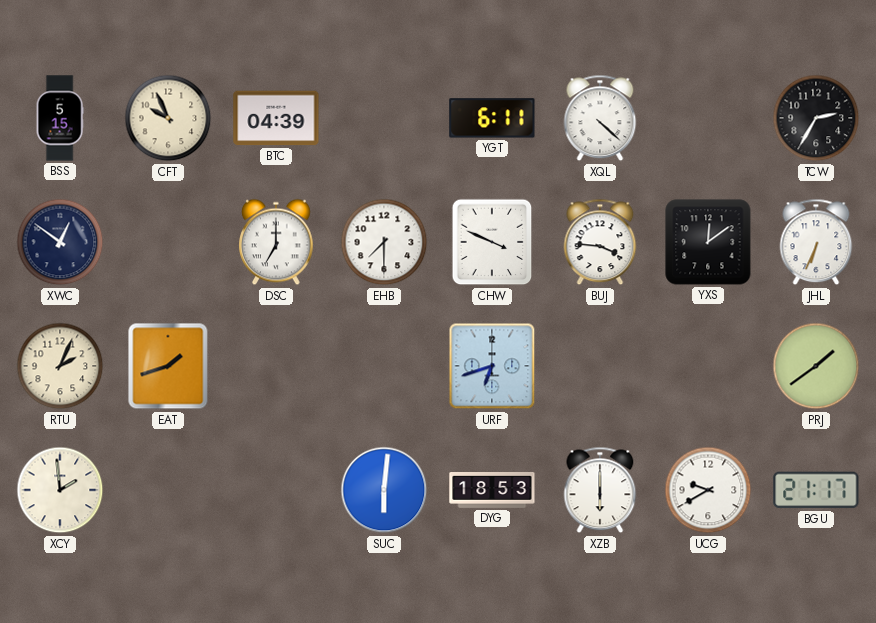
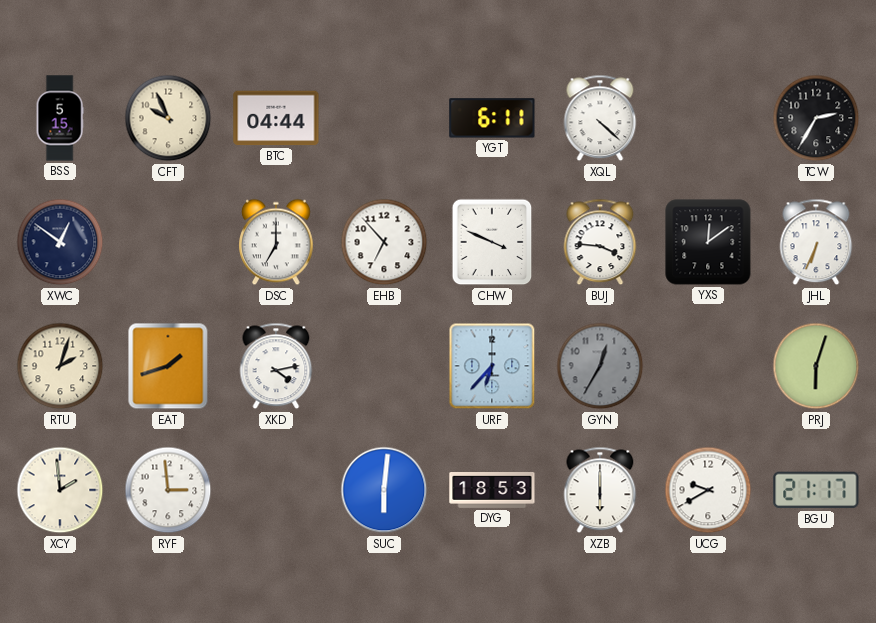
BTC: 04:39 -> 04:44 (276, 118)
EHB: 7:30 -> 6:53 (384, 242)
RTU: 2:04 -> 2:03 (60, 366)
XKD: none -> 4:13 (276, 366)
URF: 6:42 -> 6:37 (492, 366)
GYN: none -> 12:35 (600, 366)
PRJ: 1:39 -> 6:03 (816, 366)
RYF: none -> 2:59 (168, 490)
